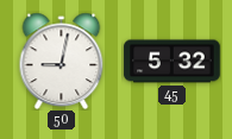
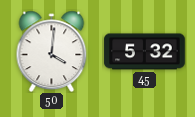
50: 9:02 -> 4:01 (52, 51)
